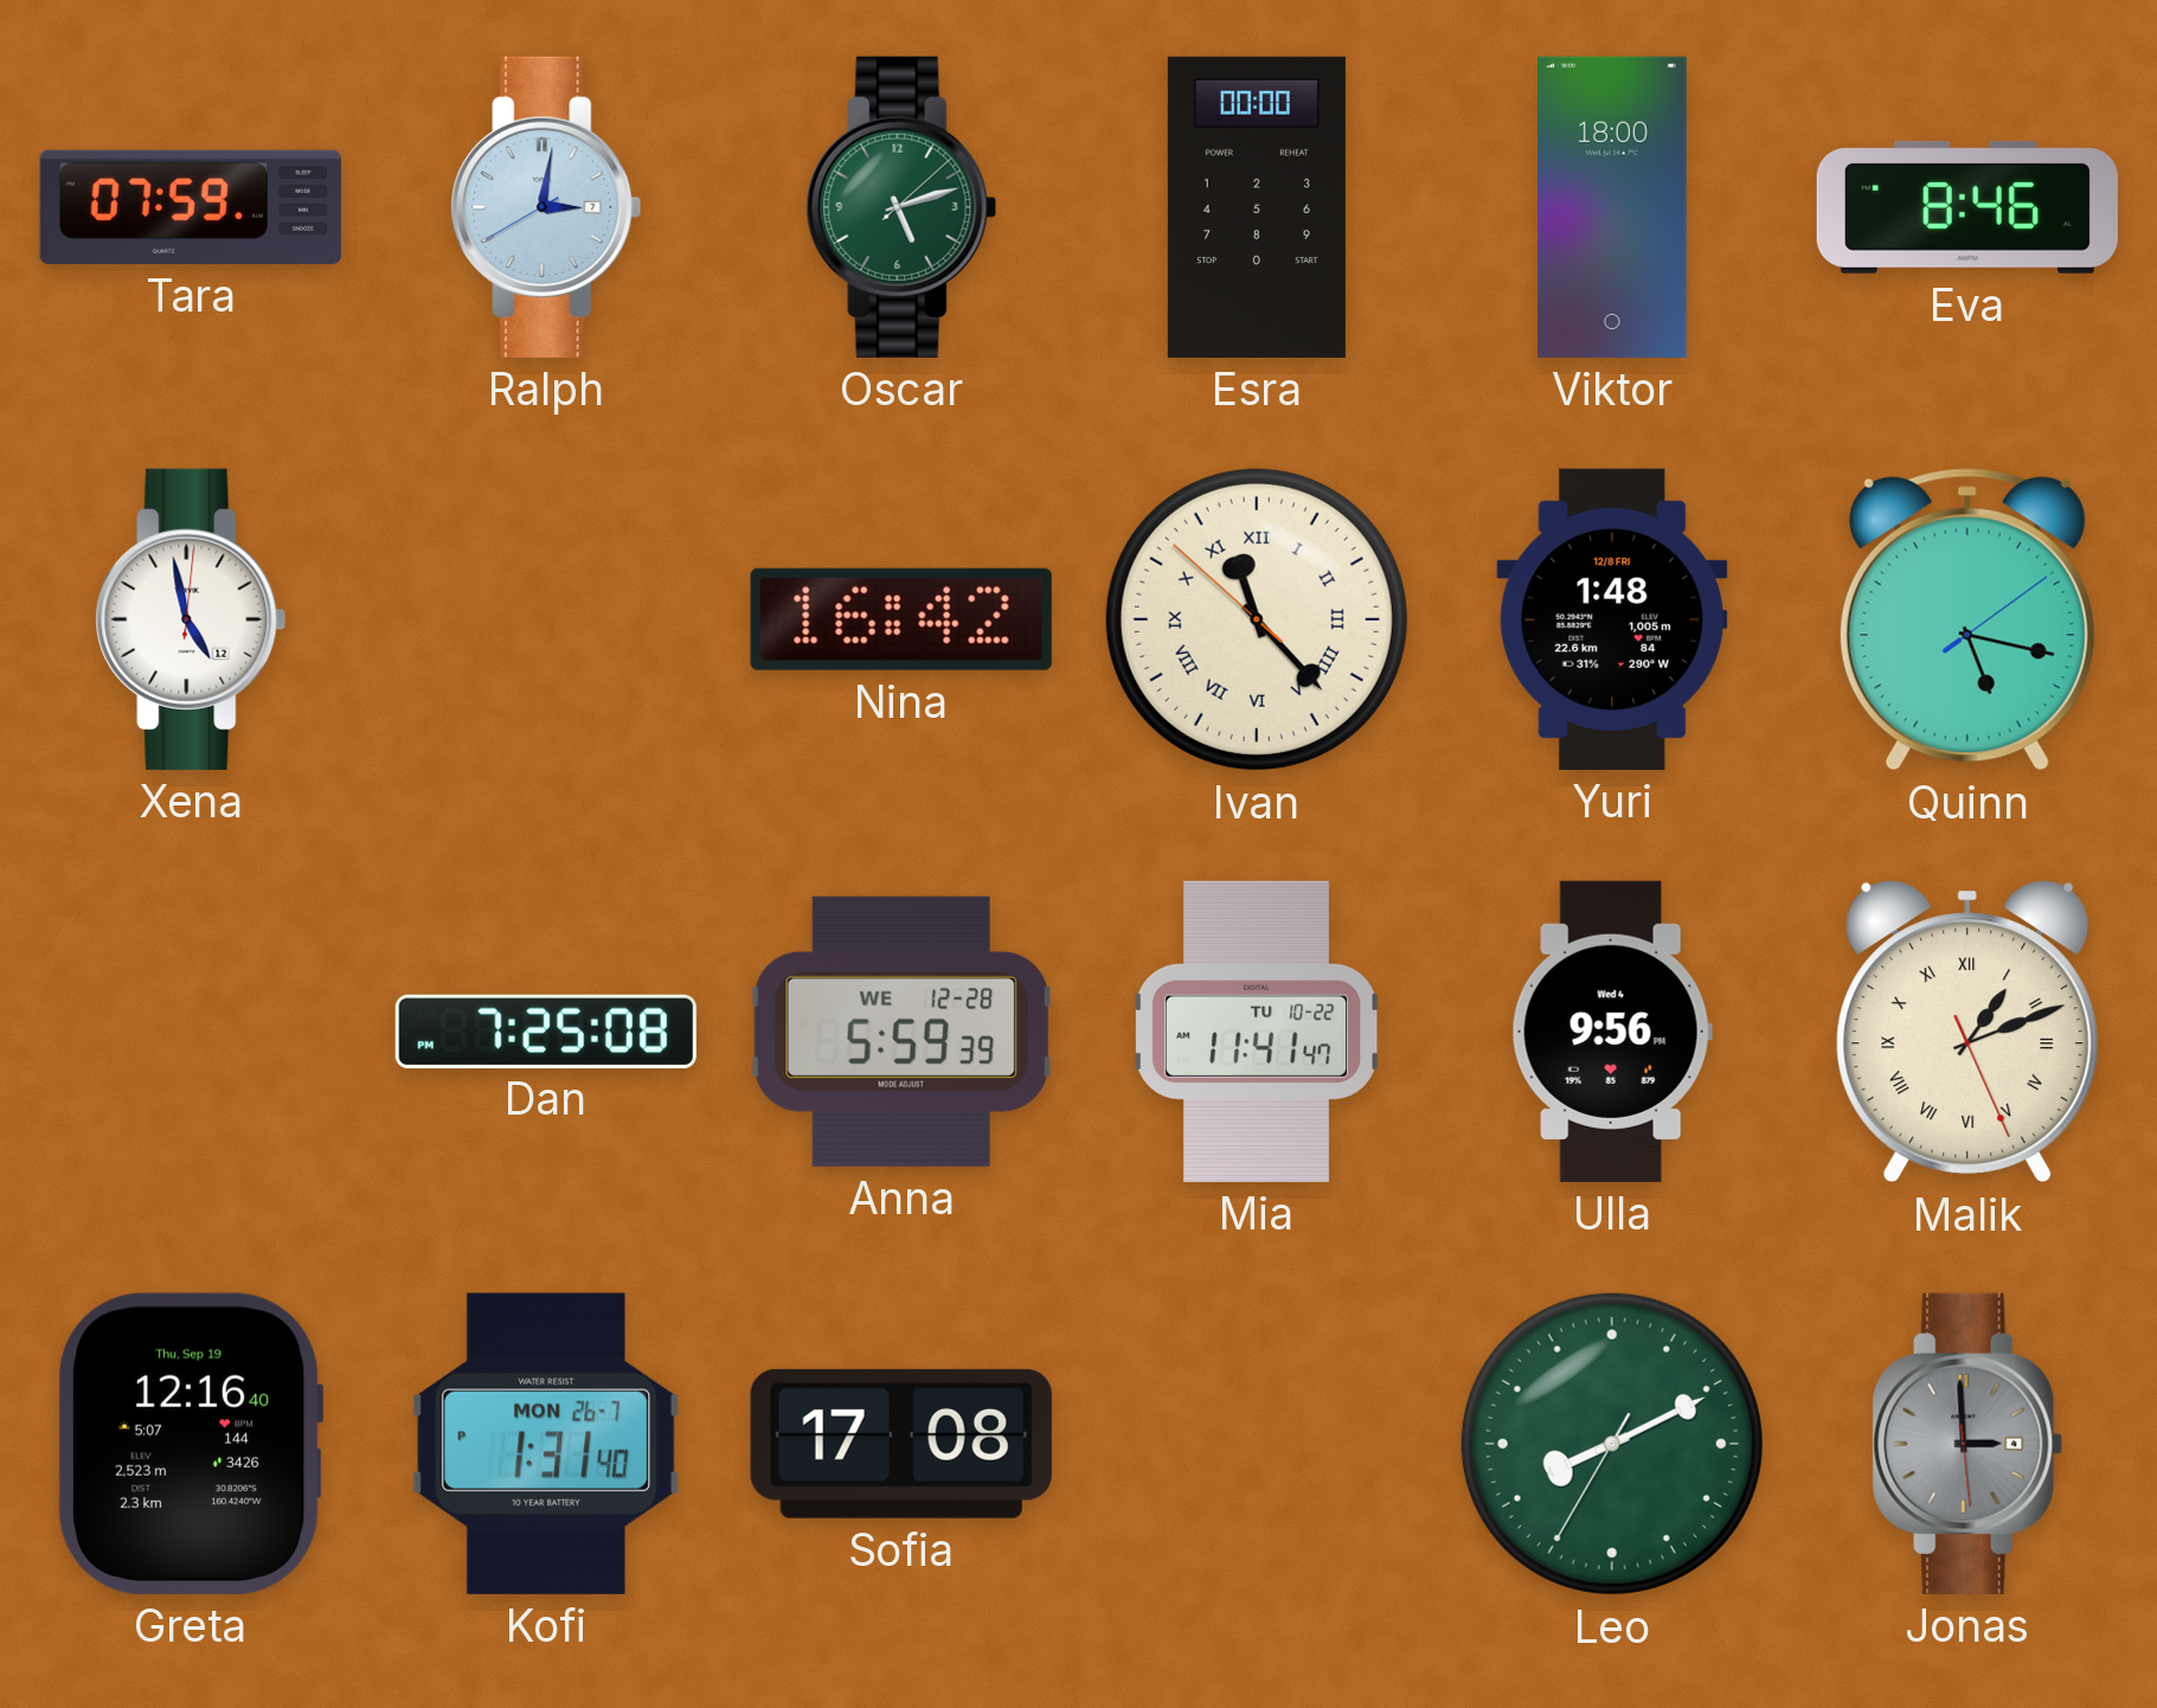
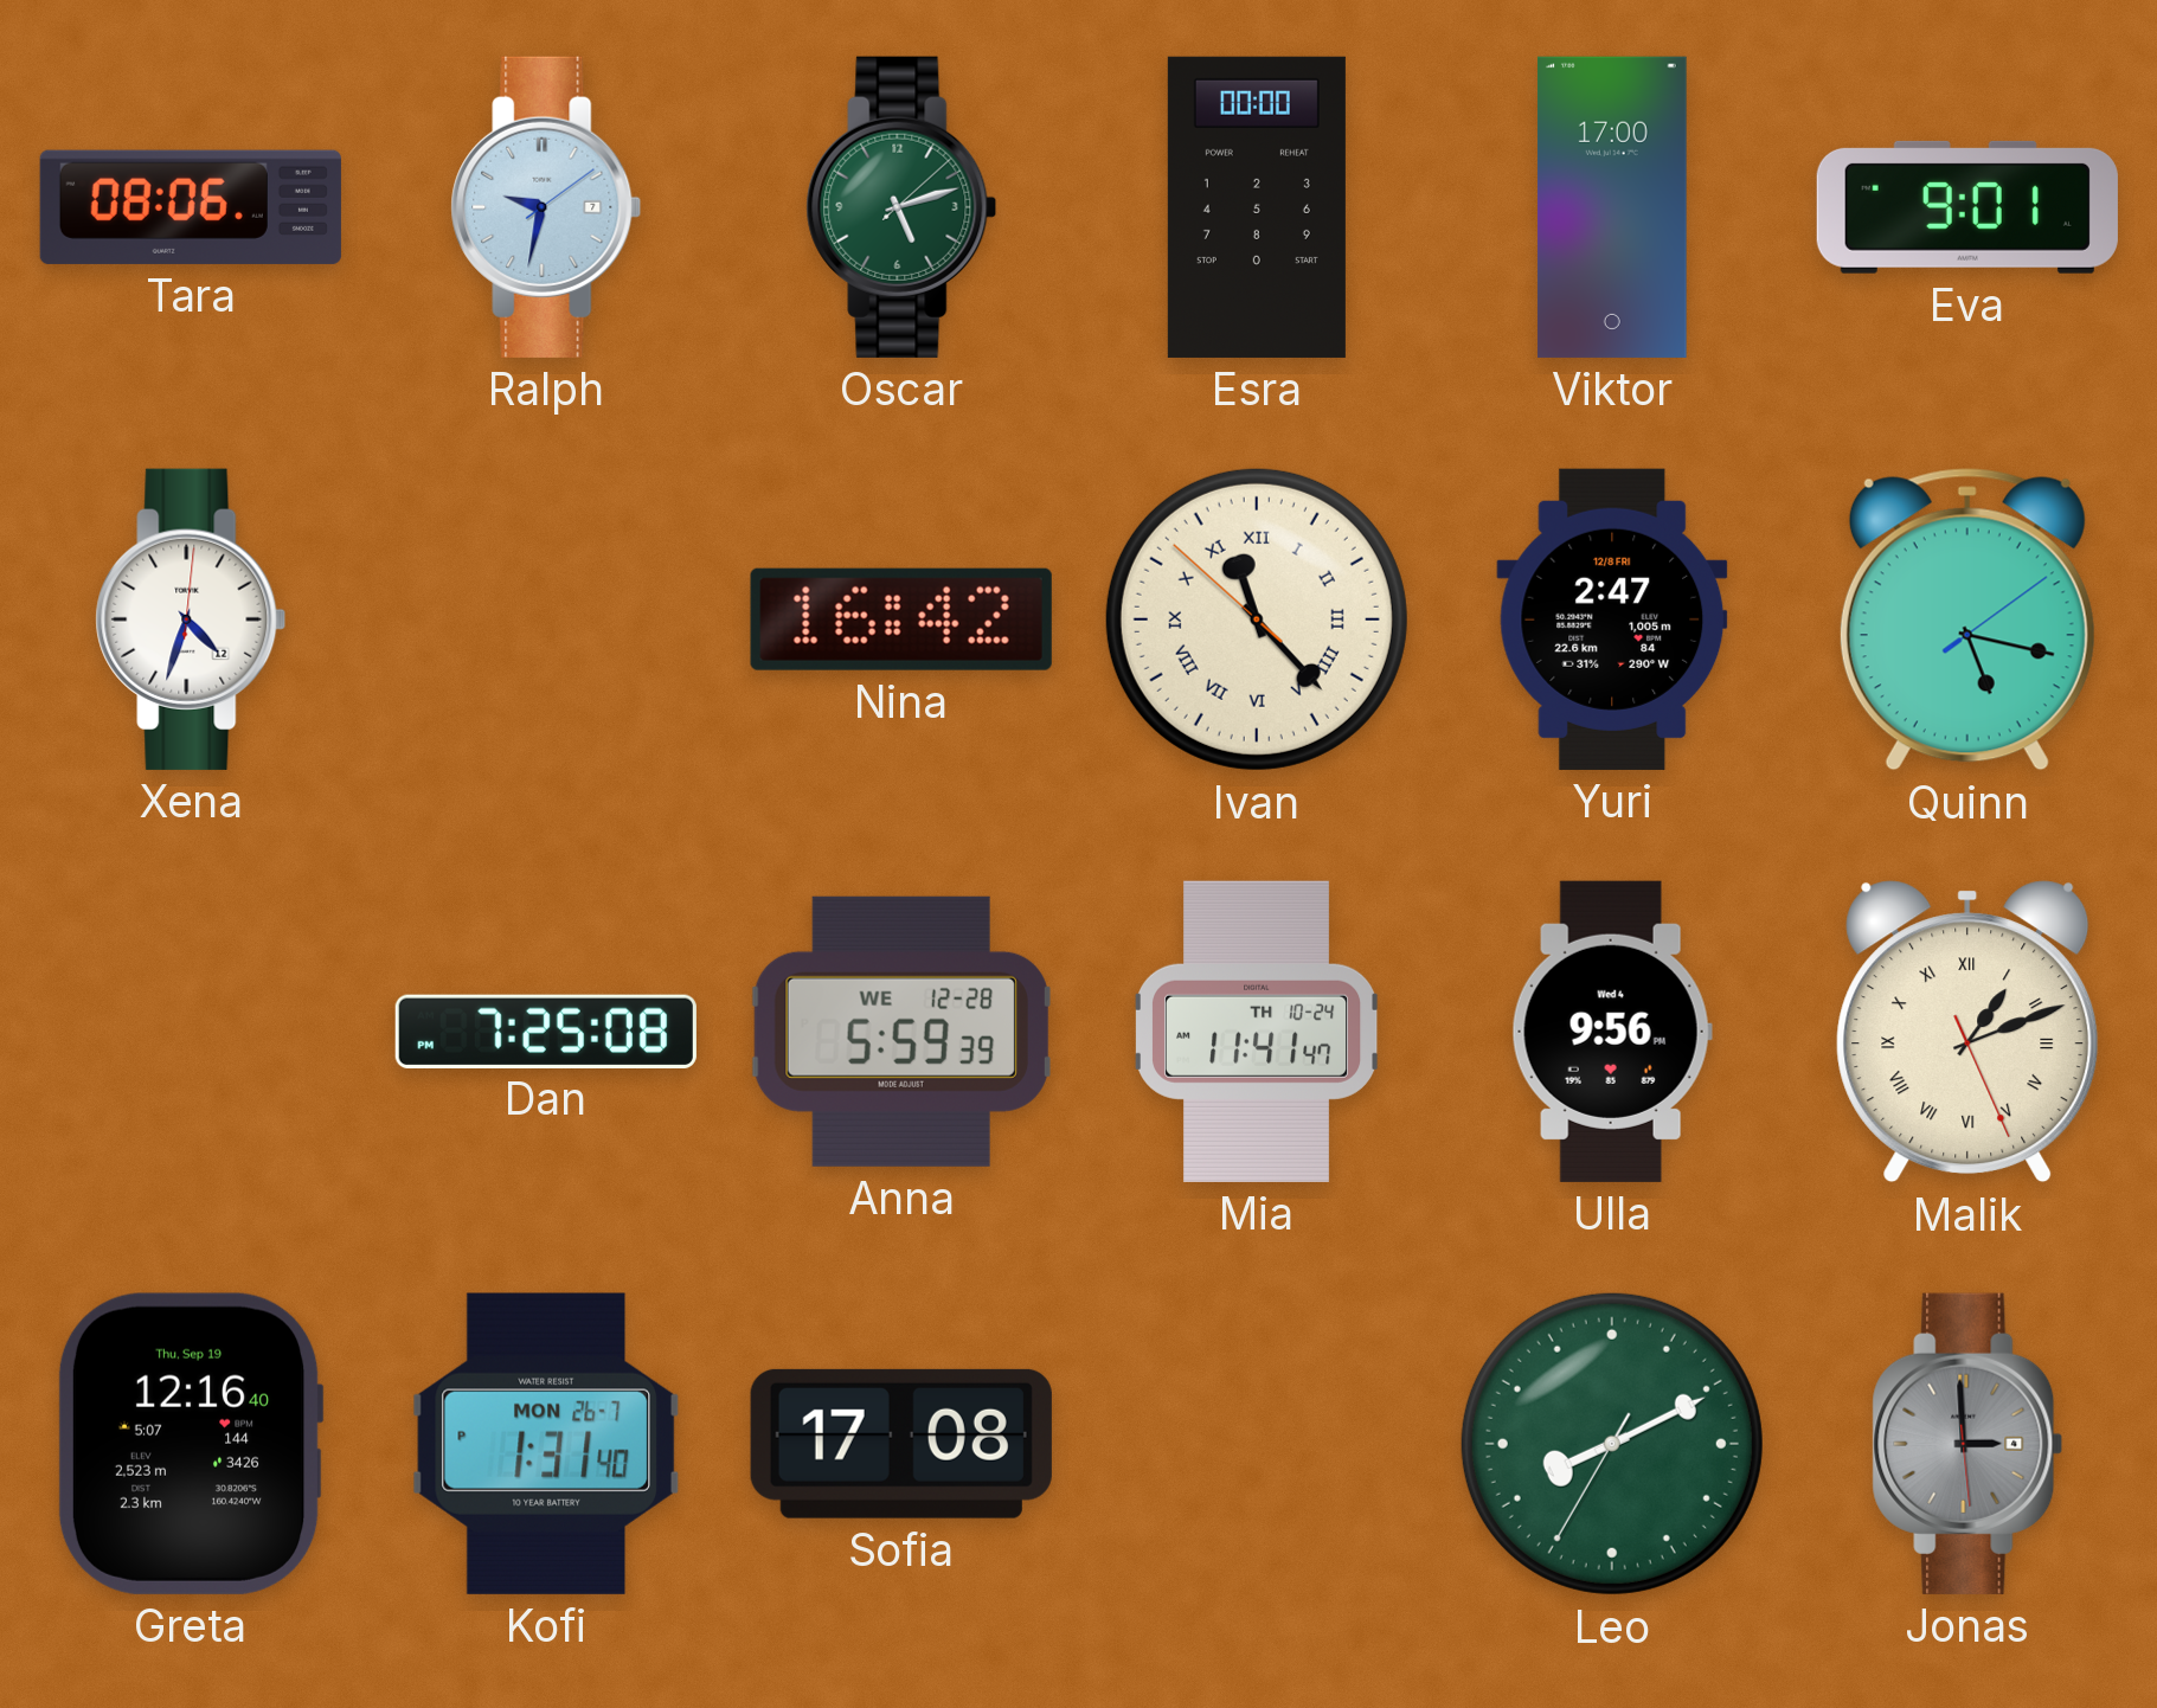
Tara: 07:59 -> 08:06 (191, 207)
Ralph: 3:01 -> 9:32 (546, 207)
Viktor: 18:00 -> 17:00 (1612, 207)
Eva: 8:46 -> 9:01 (1967, 207)
Xena: 4:58 -> 4:33 (191, 619)
Yuri: 1:48 -> 2:47 (1612, 619)
Mia date: TU 10-22 -> TH 10-24 (1258, 1032)
